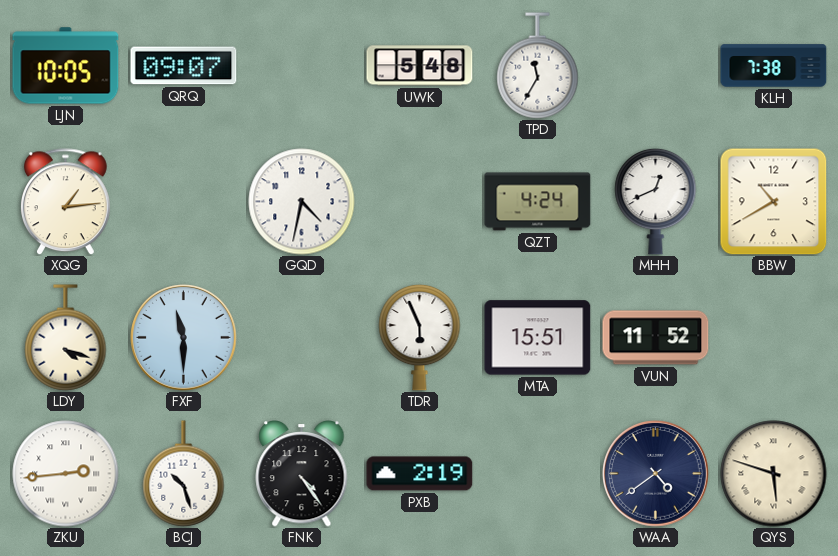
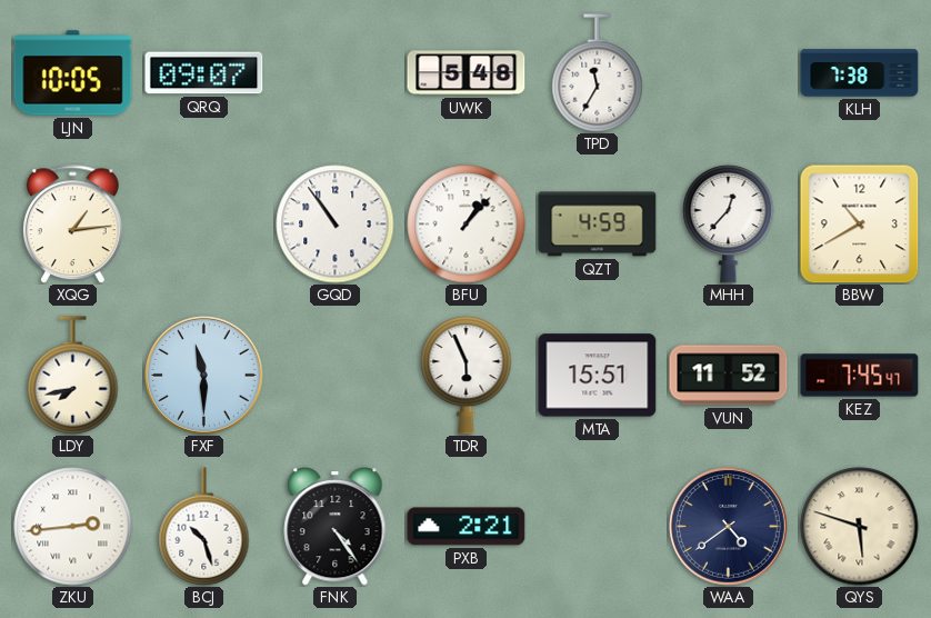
GQD: 4:32 -> 10:54 (336, 225)
BFU: none -> 1:07 (467, 225)
QZT: 4:24 -> 4:59 (598, 225)
MHH: 12:41 -> 12:37 (729, 223)
LDY: 4:18 -> 7:43 (73, 376)
KEZ: none -> 7:45 (860, 376)
PXB: 2:19 -> 2:21 (467, 527)
